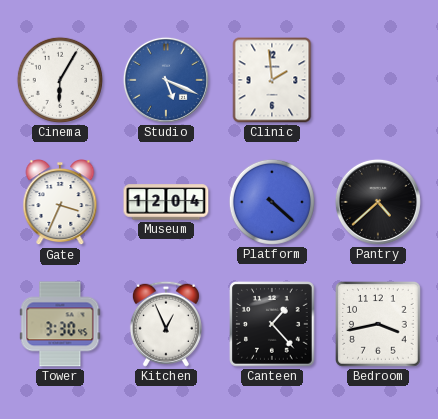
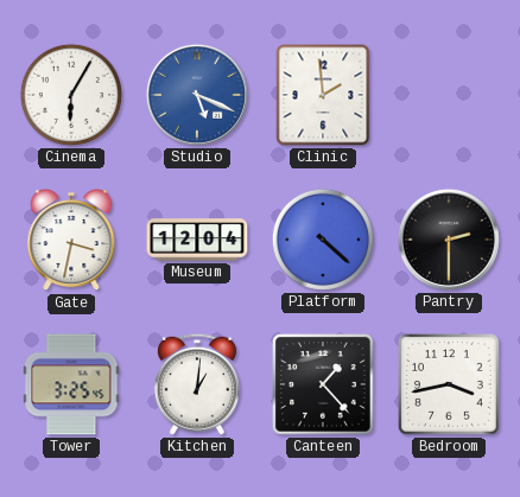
Gate: 3:34 -> 3:32 (71, 241)
Pantry: 4:38 -> 2:30 (449, 240)
Tower: 3:30 -> 3:25 (71, 384)
Kitchen: 12:56 -> 1:01 (197, 384)
